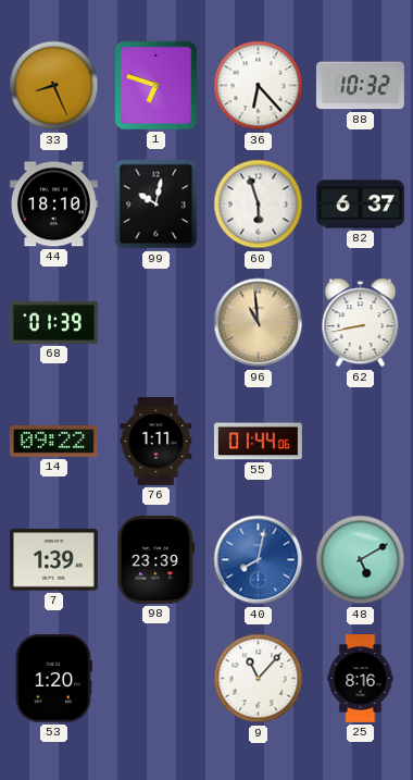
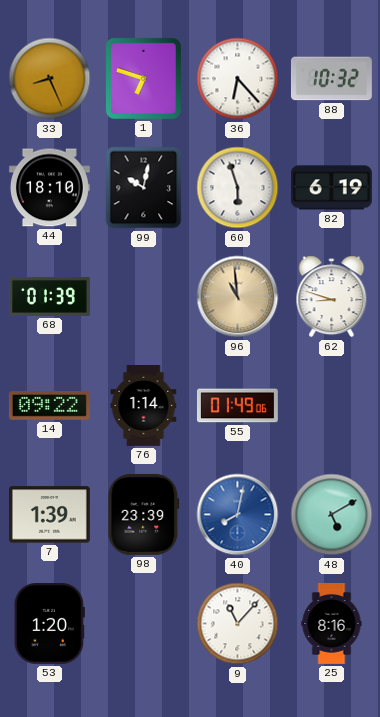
82: 6:37 -> 6:19 (331, 188)
62: 8:43 -> 8:48 (332, 297)
76: 1:11 -> 1:14 (144, 406)
55: 01:44 -> 01:49 (237, 406)
